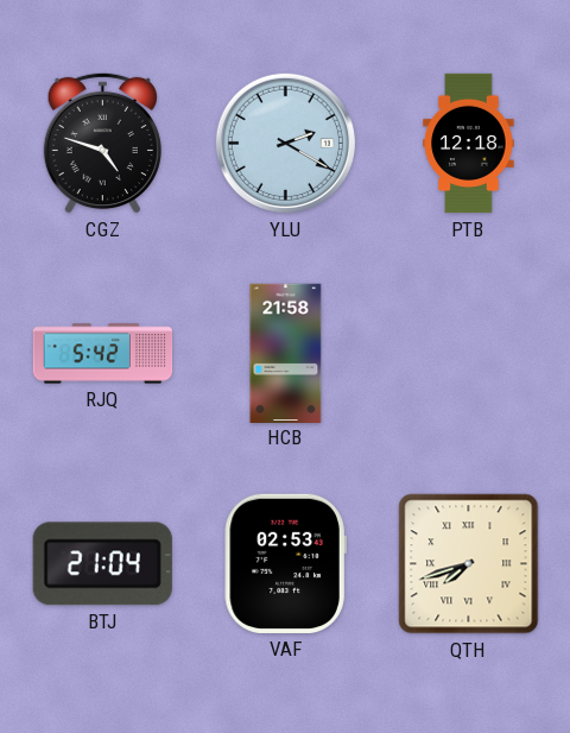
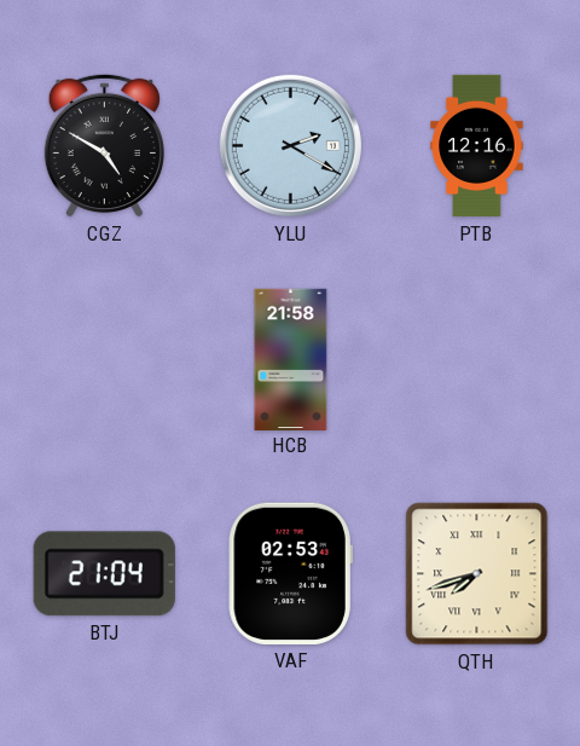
CGZ: 4:48 -> 4:50 (104, 145)
PTB: 12:18 -> 12:16 (477, 146)
RJQ: 5:42 -> none (103, 354)
